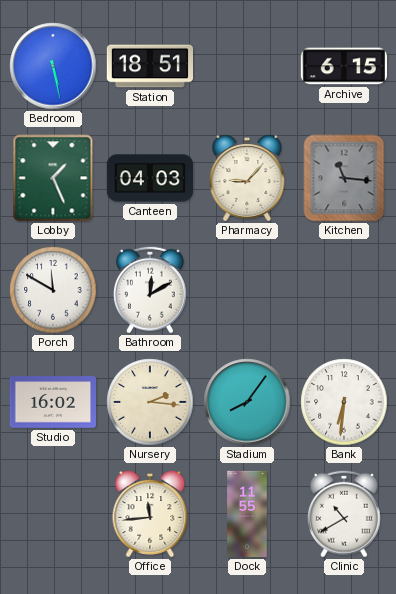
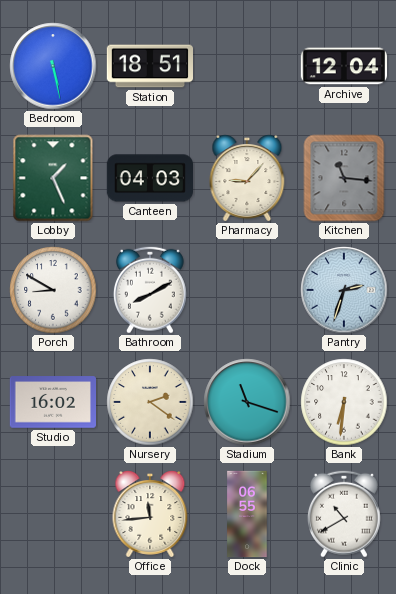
Archive: 6:15 -> 12:04 (343, 66)
Porch: 11:50 -> 8:50 (53, 290)
Bathroom: 12:10 -> 8:10 (150, 290)
Pantry: none -> 2:33 (344, 290)
Nursery: 2:16 -> 2:21 (150, 402)
Stadium: 8:06 -> 11:18 (247, 402)
Dock: 11:55 -> 06:55 (247, 514)
